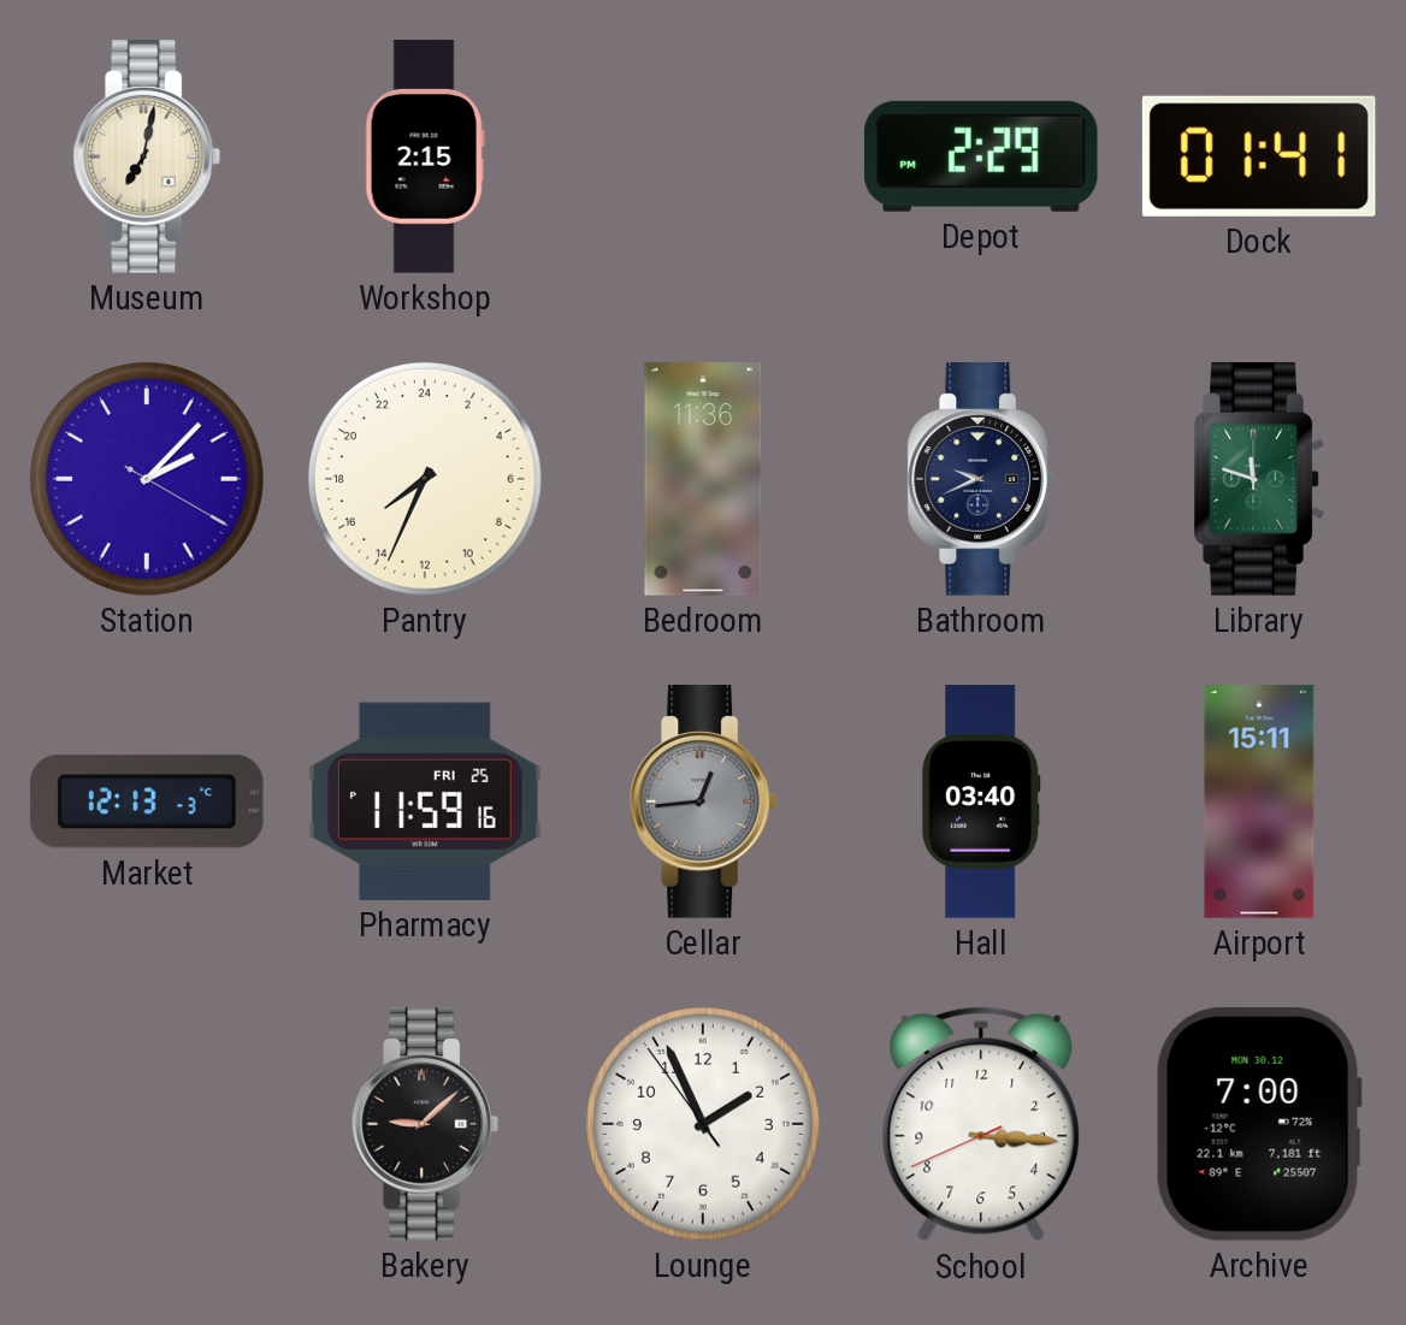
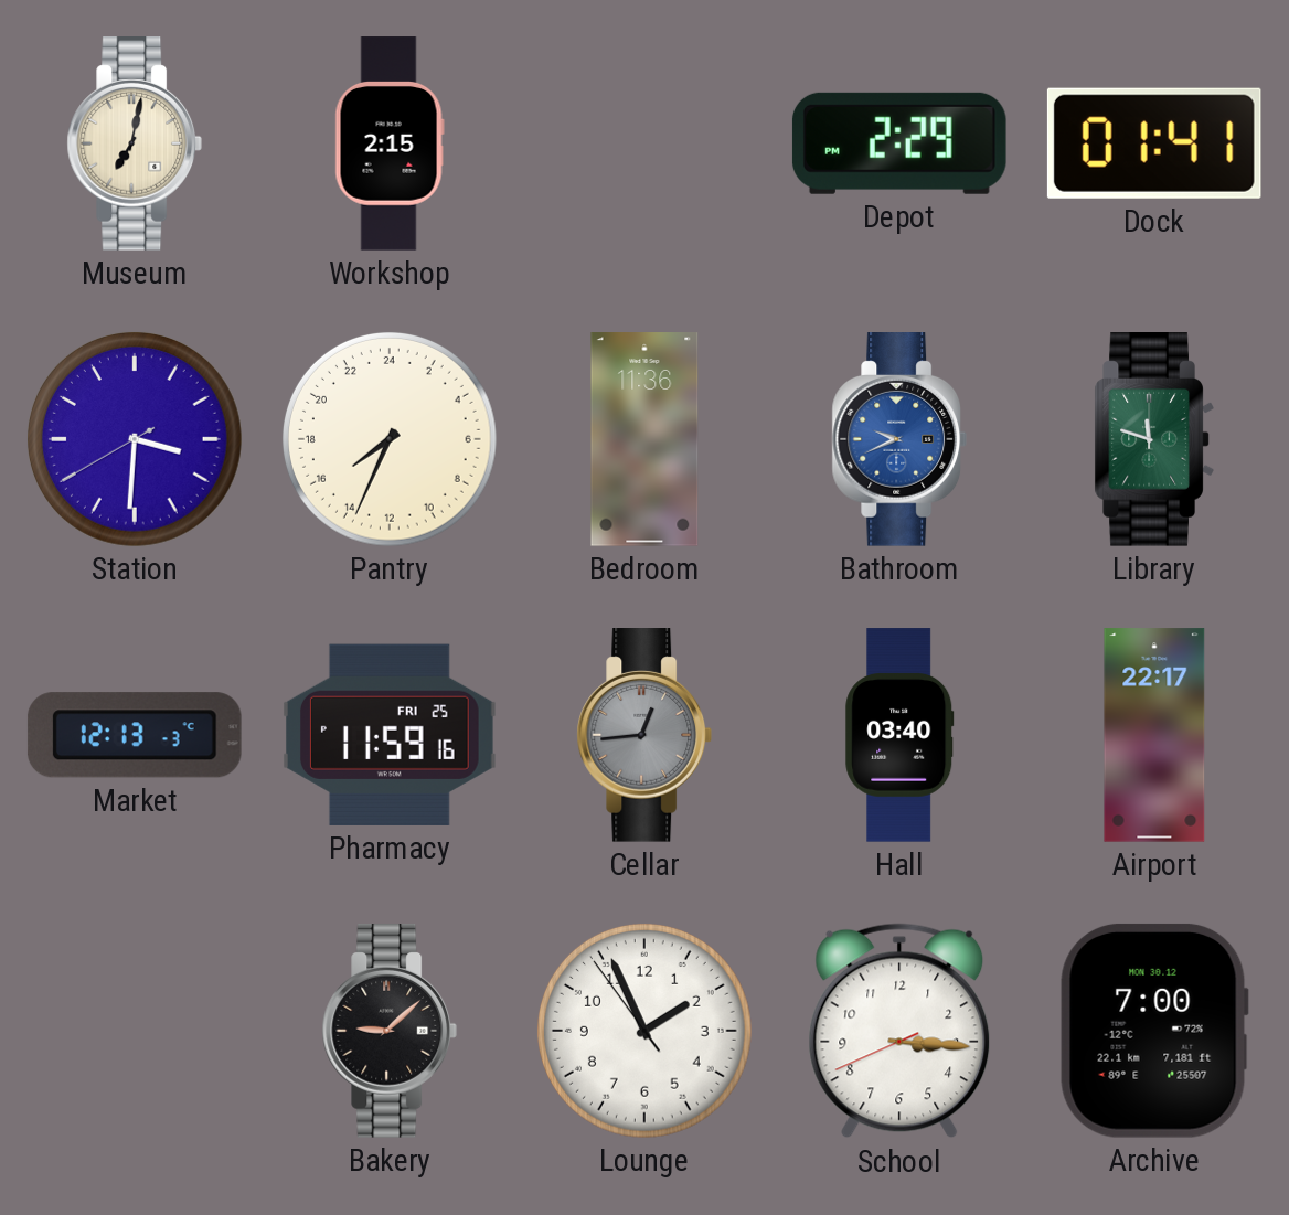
Station: 2:07 -> 3:30 (135, 439)
Bathroom dial: navy -> blue (899, 440)
Airport: 15:11 -> 22:17 (1154, 735)
